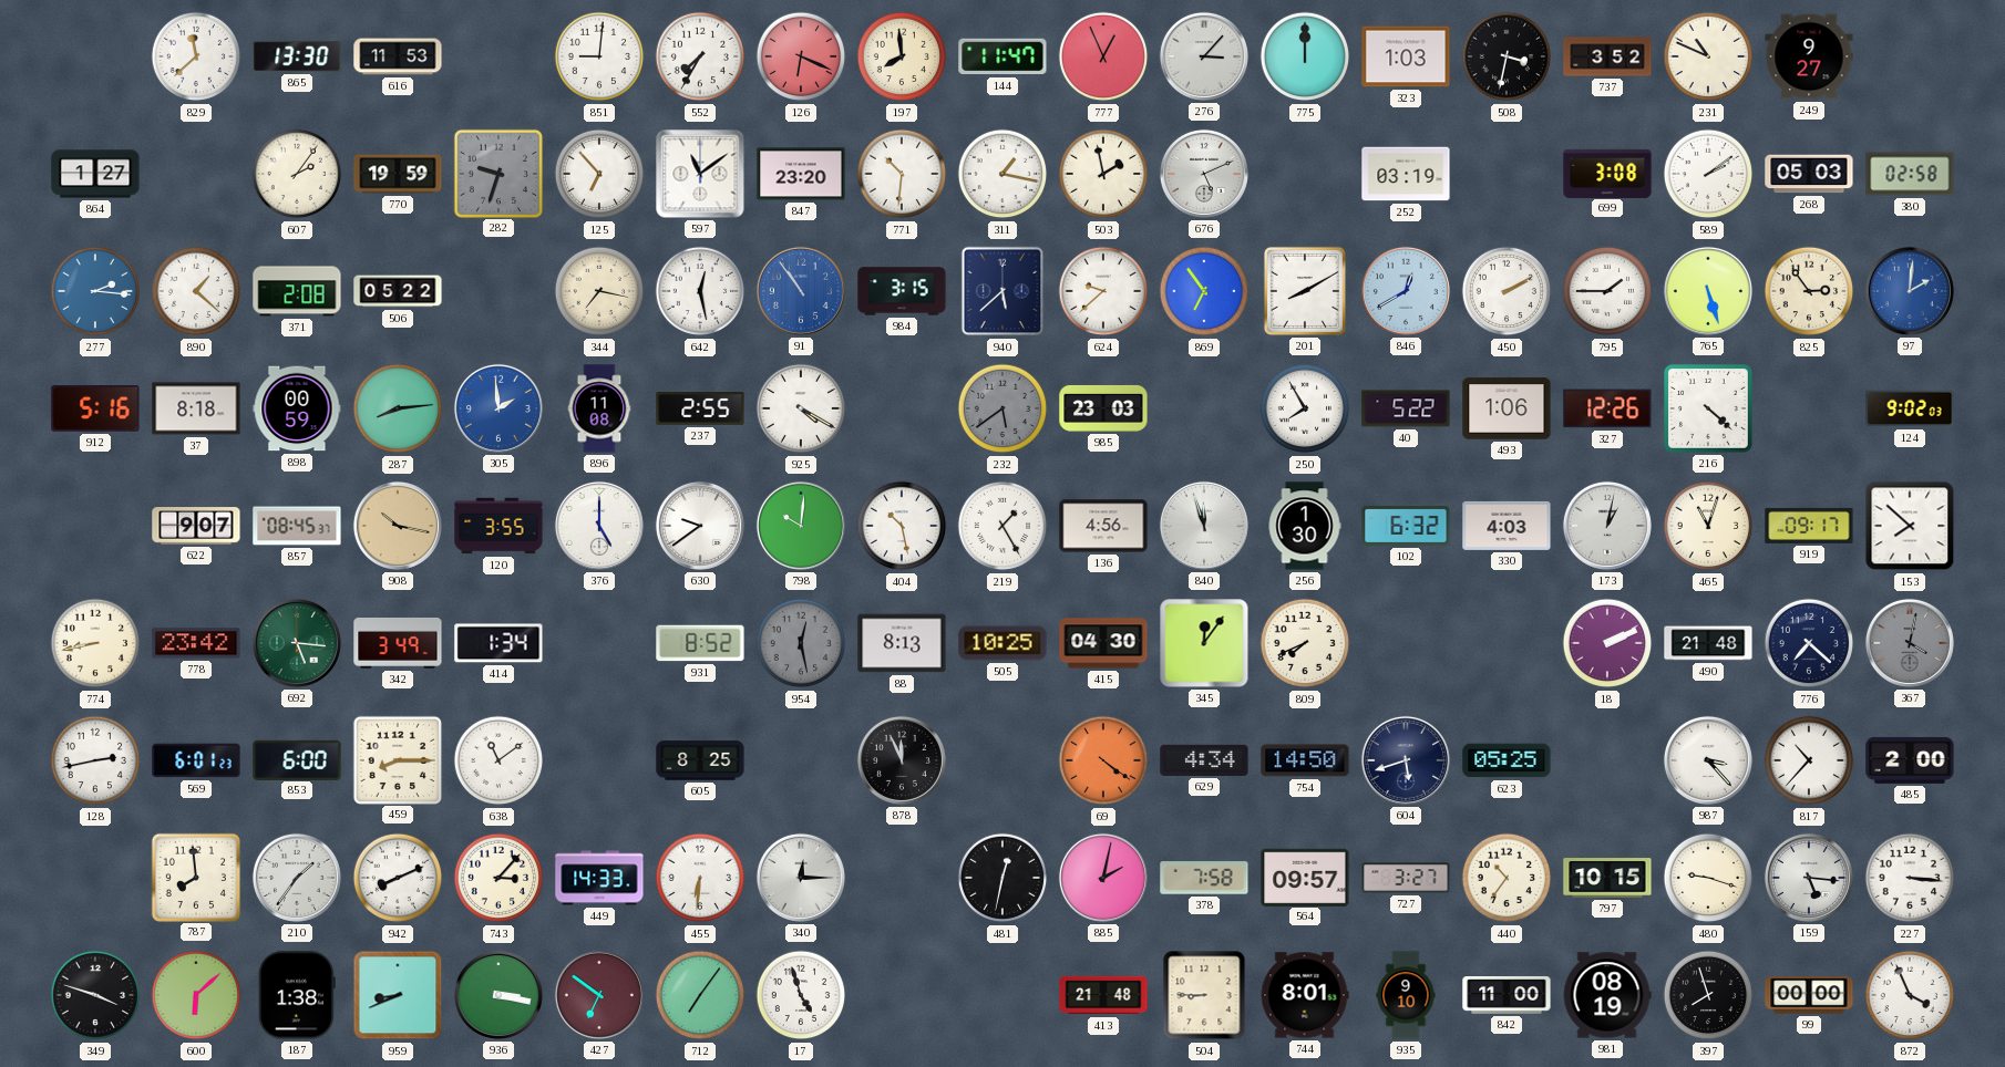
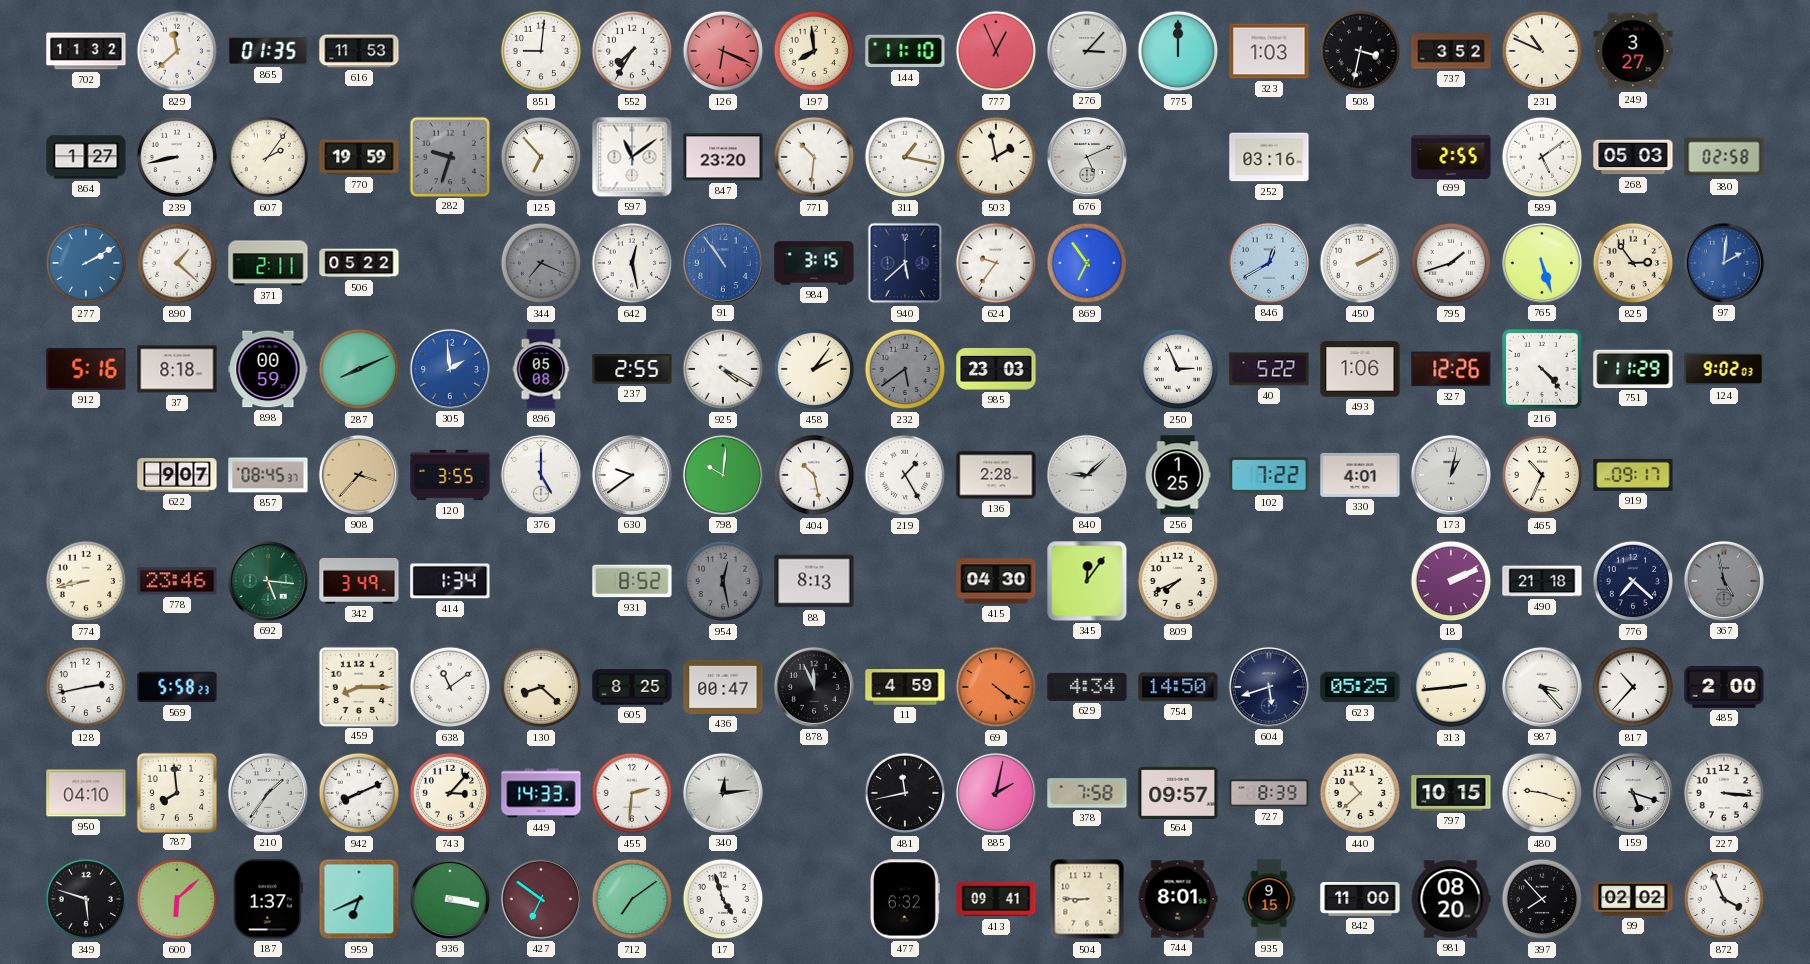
702: none -> 11:32 (86, 51)
865: 13:30 -> 01:35 (268, 52)
144: 11:47 -> 11:10 (905, 51)
249: 9:27 -> 3:27 (1633, 51)
239: none -> 8:43 (177, 157)
252: 03:19 -> 03:16 (1269, 157)
699: 3:08 -> 2:55 (1451, 156)
589: 2:09 -> 5:09 (1542, 157)
277: 2:16 -> 2:10 (86, 263)
371: 2:08 -> 2:11 (268, 263)
344: 7:17 -> 7:19 (541, 263)
344 dial: cream -> grey (541, 263)
624: 9:38 -> 9:36 (996, 263)
201: 8:10 -> none (1305, 291)
795: 1:45 -> 1:42 (1451, 263)
287: 8:14 -> 8:11 (359, 369)
896: 11:08 -> 05:08 (541, 369)
458: none -> 2:06 (814, 369)
250: 7:55 -> 2:56 (1178, 369)
216: 4:22 -> 4:23 (1543, 370)
751: none -> 11:29 (1633, 369)
908: 10:17 -> 3:37 (359, 475)
136: 4:56 -> 2:28 (996, 475)
840: 11:57 -> 9:08 (1087, 475)
256: 1:30 -> 1:25 (1178, 475)
102: 6:32 -> 7:22 (1269, 475)
330: 4:03 -> 4:01 (1360, 475)
465: 11:03 -> 10:34 (1542, 475)
153: 7:52 -> none (1910, 526)
778: 23:42 -> 23:46 (177, 581)
505: 10:25 -> none (1002, 643)
490: 21:48 -> 21:18 (1542, 581)
367: 4:02 -> 4:58 (1724, 581)
569: 6:01 -> 5:58 (177, 687)
853: 6:00 -> none (297, 759)
130: none -> 8:22 (541, 687)
436: none -> 00:47 (723, 687)
11: none -> 4:59 (905, 687)
313: none -> 2:44 (1451, 687)
950: none -> 04:10 (86, 793)
455: 6:31 -> 2:31 (632, 793)
340: 12:15 -> 12:14 (723, 793)
481: 12:32 -> 11:43 (905, 793)
727: 3:27 -> 8:39 (1269, 793)
440: 10:36 -> 10:38 (1360, 793)
159: 5:16 -> 5:18 (1633, 793)
349: 3:48 -> 5:48 (86, 899)
187: 1:38 -> 1:37 (268, 899)
959: 8:41 -> 6:41 (359, 899)
712: 7:06 -> 7:09 (632, 899)
477: none -> 6:32 (905, 899)
413: 21:48 -> 09:41 (996, 899)
935: 9:10 -> 9:15 (1269, 899)
981: 08:19 -> 08:20 (1451, 899)
397: 7:57 -> 7:53 (1542, 899)
99: 00:00 -> 02:02 (1633, 899)
